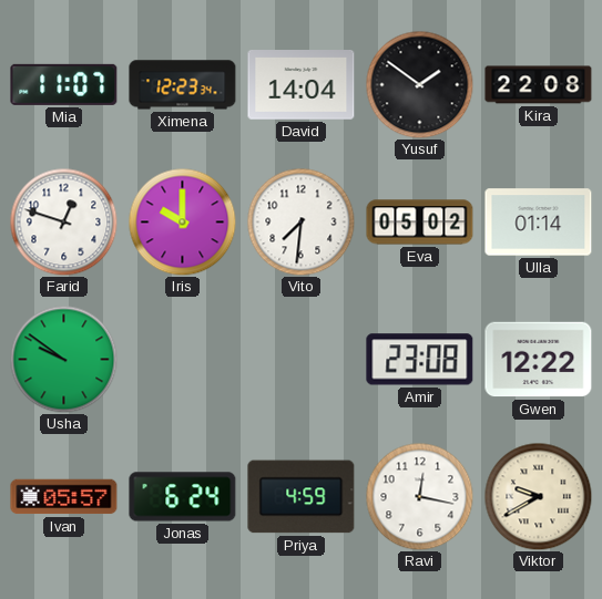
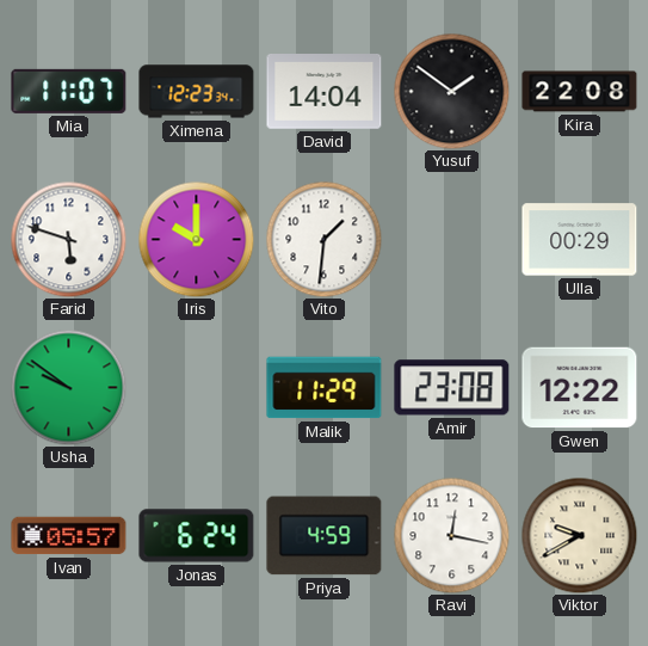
Farid: 12:48 -> 5:48 (68, 239)
Vito: 7:31 -> 1:31 (323, 239)
Eva: 05:02 -> none (420, 223)
Ulla: 01:14 -> 00:29 (580, 240)
Malik: none -> 11:29 (325, 388)
